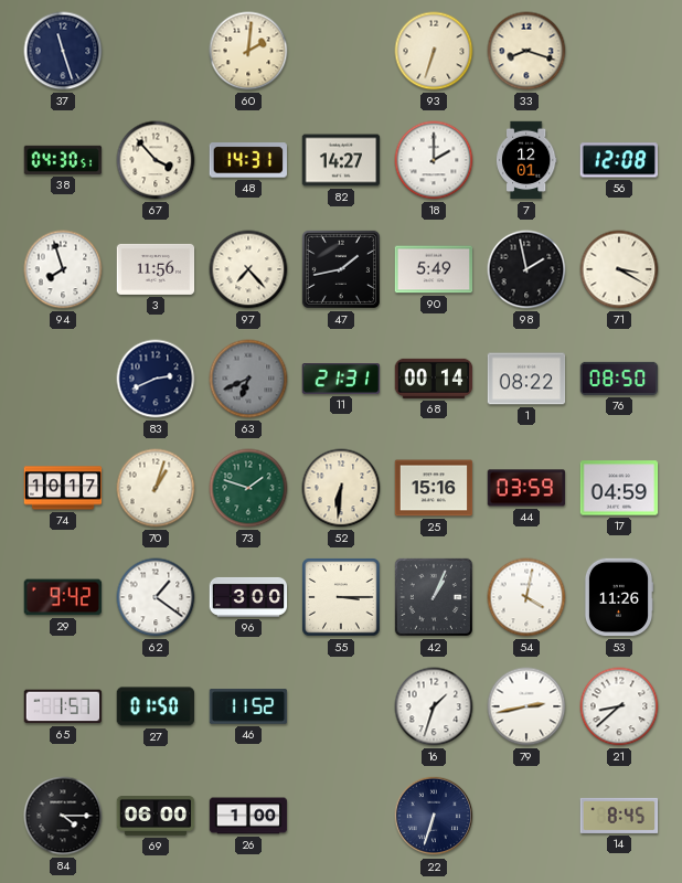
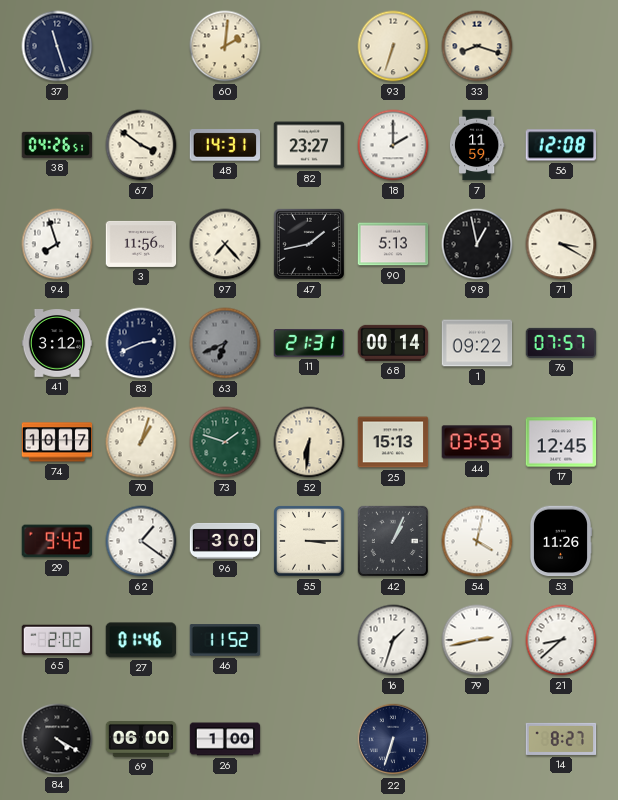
38: 04:30 -> 04:26 (57, 145)
67: 3:53 -> 3:51 (141, 145)
82: 14:27 -> 23:27 (309, 145)
7: 12:01 -> 11:59 (477, 145)
90: 5:49 -> 5:13 (393, 244)
98: 1:58 -> 12:58 (477, 244)
41: none -> 3:12 (57, 344)
1: 08:22 -> 09:22 (477, 343)
76: 08:50 -> 07:57 (561, 343)
25: 15:16 -> 15:13 (393, 442)
17: 04:59 -> 12:45 (561, 442)
65: 1:57 -> 2:02 (57, 640)
27: 01:50 -> 01:46 (141, 640)
84: 4:15 -> 4:20 (57, 739)
14: 8:45 -> 8:27 (561, 739)
